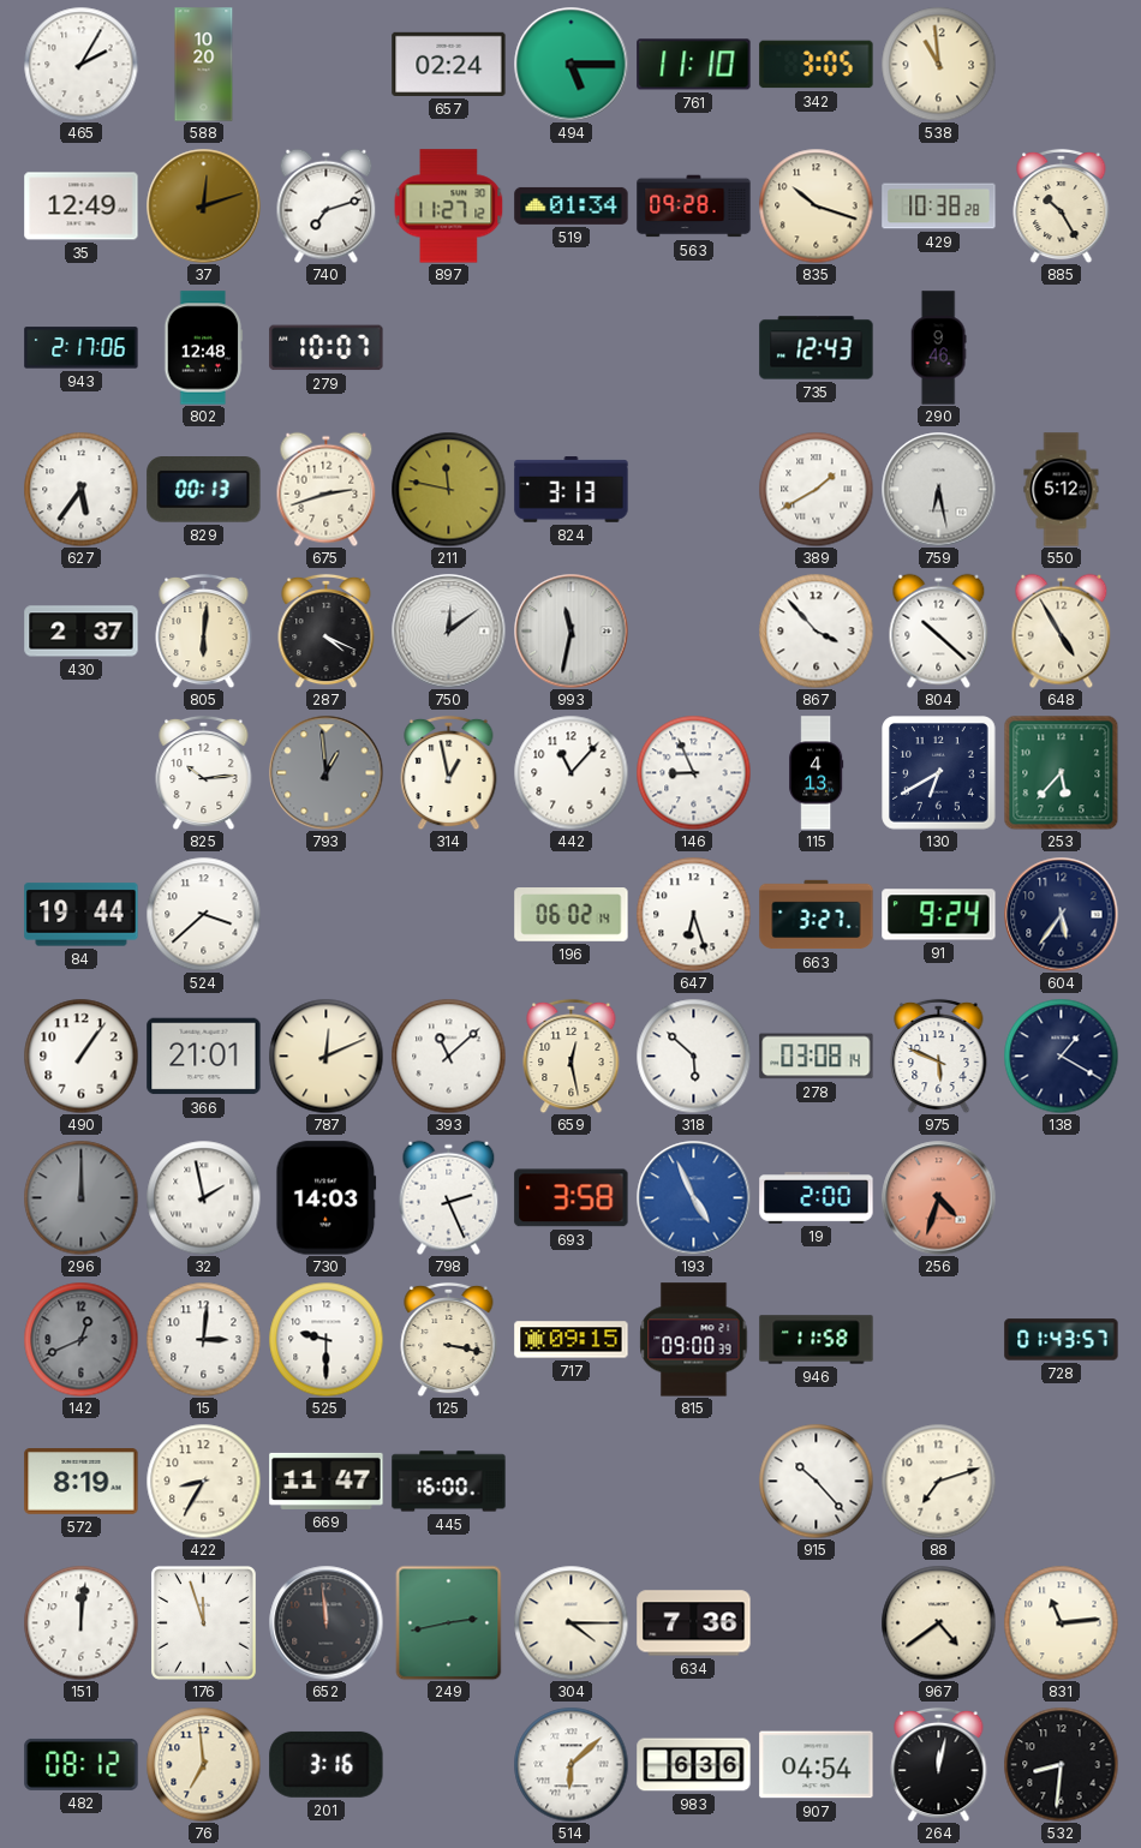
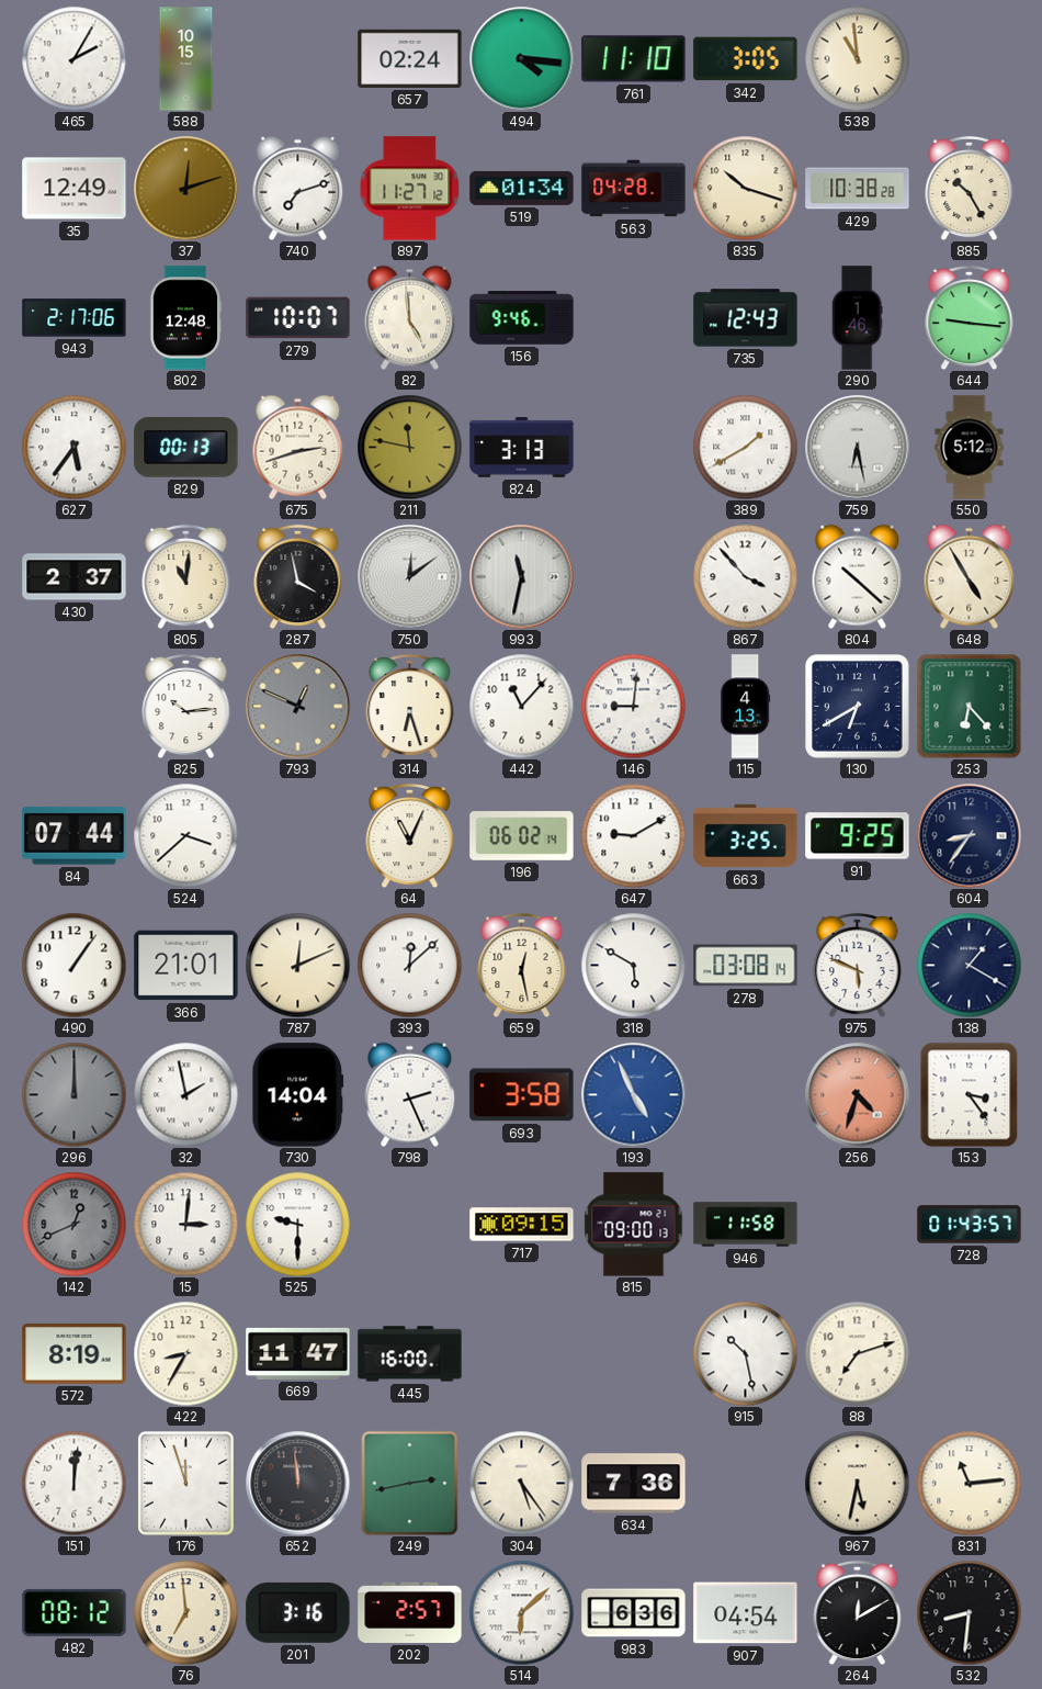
588: 10:20 -> 10:15 (186, 59)
494: 5:15 -> 4:16 (521, 58)
563: 09:28 -> 04:28 (634, 189)
82: none -> 4:59 (410, 317)
156: none -> 9:46 (522, 318)
290: 9:46 -> 1:46 (857, 318)
644: none -> 9:16 (970, 317)
805: 6:01 -> 11:01 (186, 576)
287: 4:19 -> 3:58 (298, 576)
793: 12:59 -> 12:49 (297, 706)
314: 12:58 -> 6:27 (410, 706)
146: 8:56 -> 9:01 (633, 706)
253: 5:37 -> 6:23 (969, 706)
84: 19:44 -> 07:44 (75, 836)
64: none -> 11:04 (410, 835)
647: 6:27 -> 9:10 (633, 835)
663: 3:27 -> 3:25 (746, 836)
91: 9:24 -> 9:25 (858, 836)
604: 5:36 -> 8:36 (969, 835)
393: 11:08 -> 12:08 (409, 965)
318: 5:52 -> 5:50 (633, 965)
730: 14:03 -> 14:04 (298, 1095)
19: 2:00 -> none (817, 1198)
153: none -> 3:24 (970, 1094)
125: 3:17 -> none (449, 1339)
815: 09:00:39 -> 09:00:13 (634, 1225)
915: 10:23 -> 10:28 (745, 1353)
304: 4:15 -> 5:24 (521, 1483)
967: 4:39 -> 5:32 (857, 1483)
202: none -> 2:57 (410, 1612)
264: 12:02 -> 12:10 (858, 1612)
